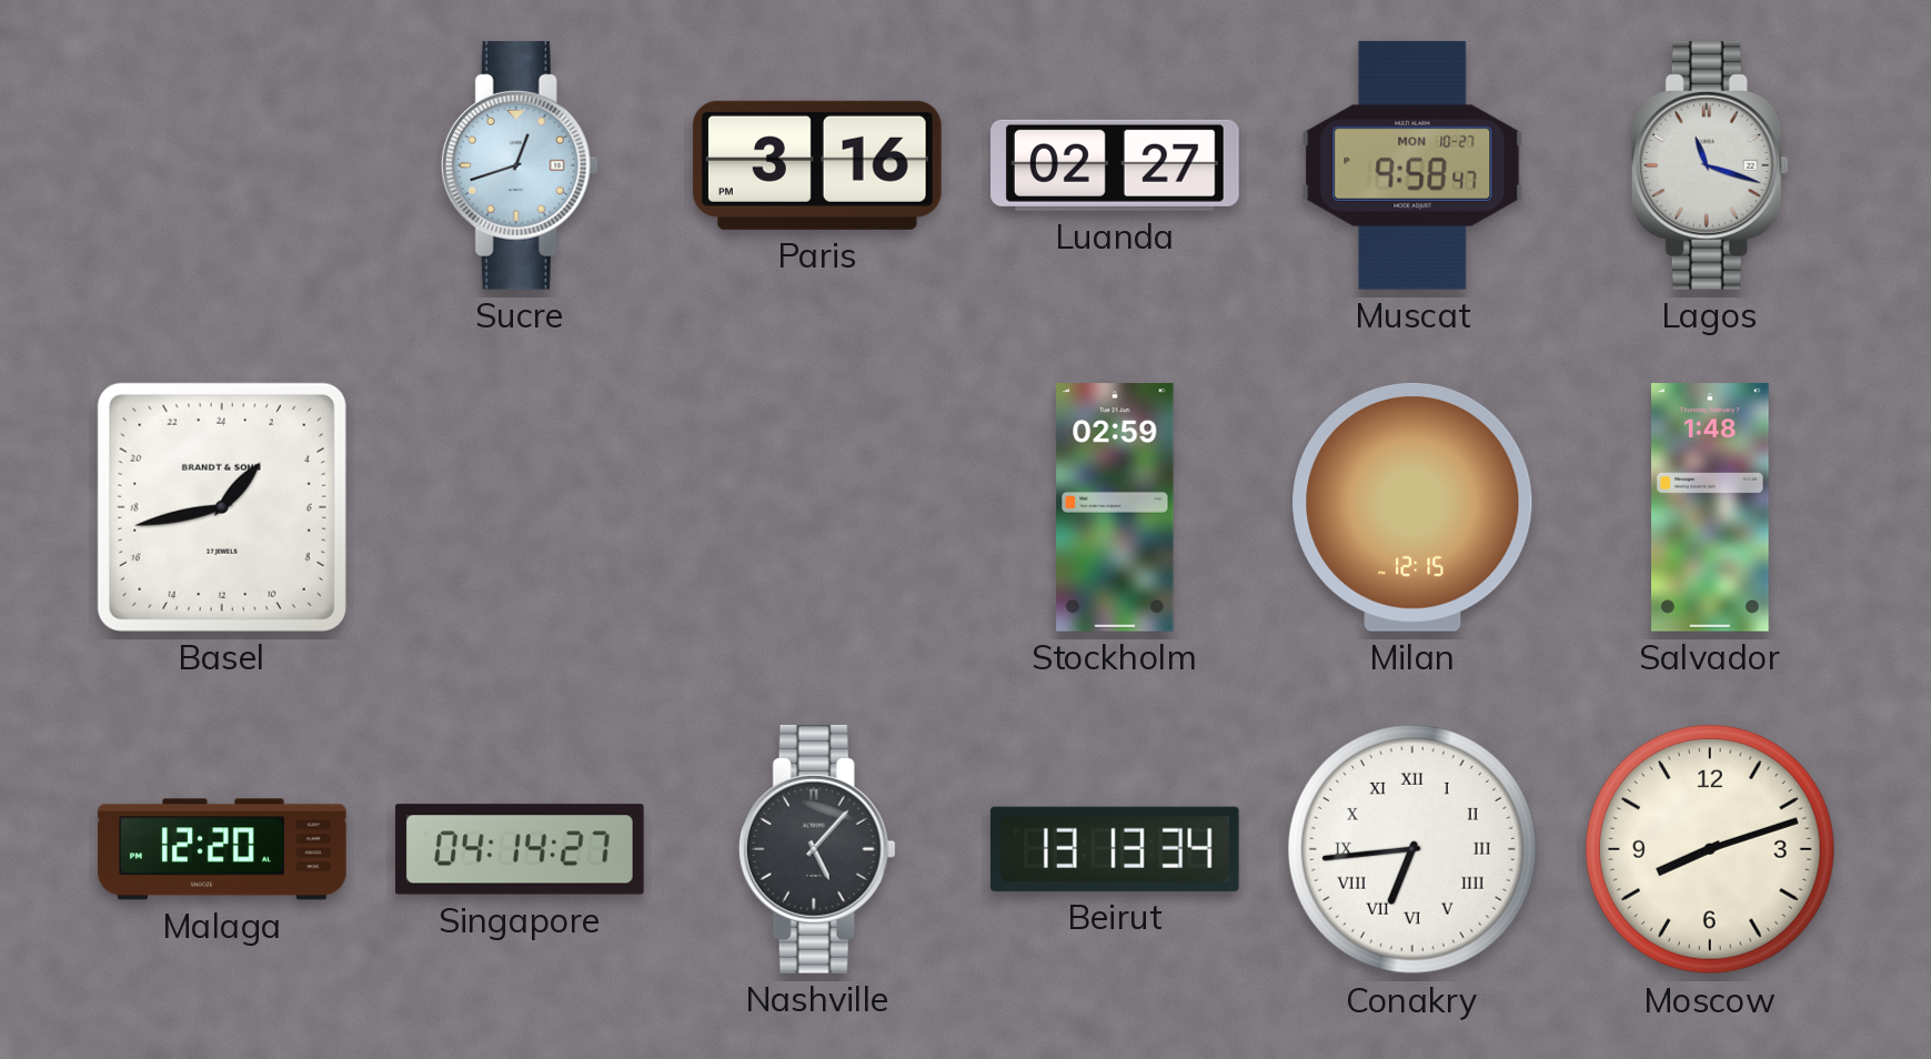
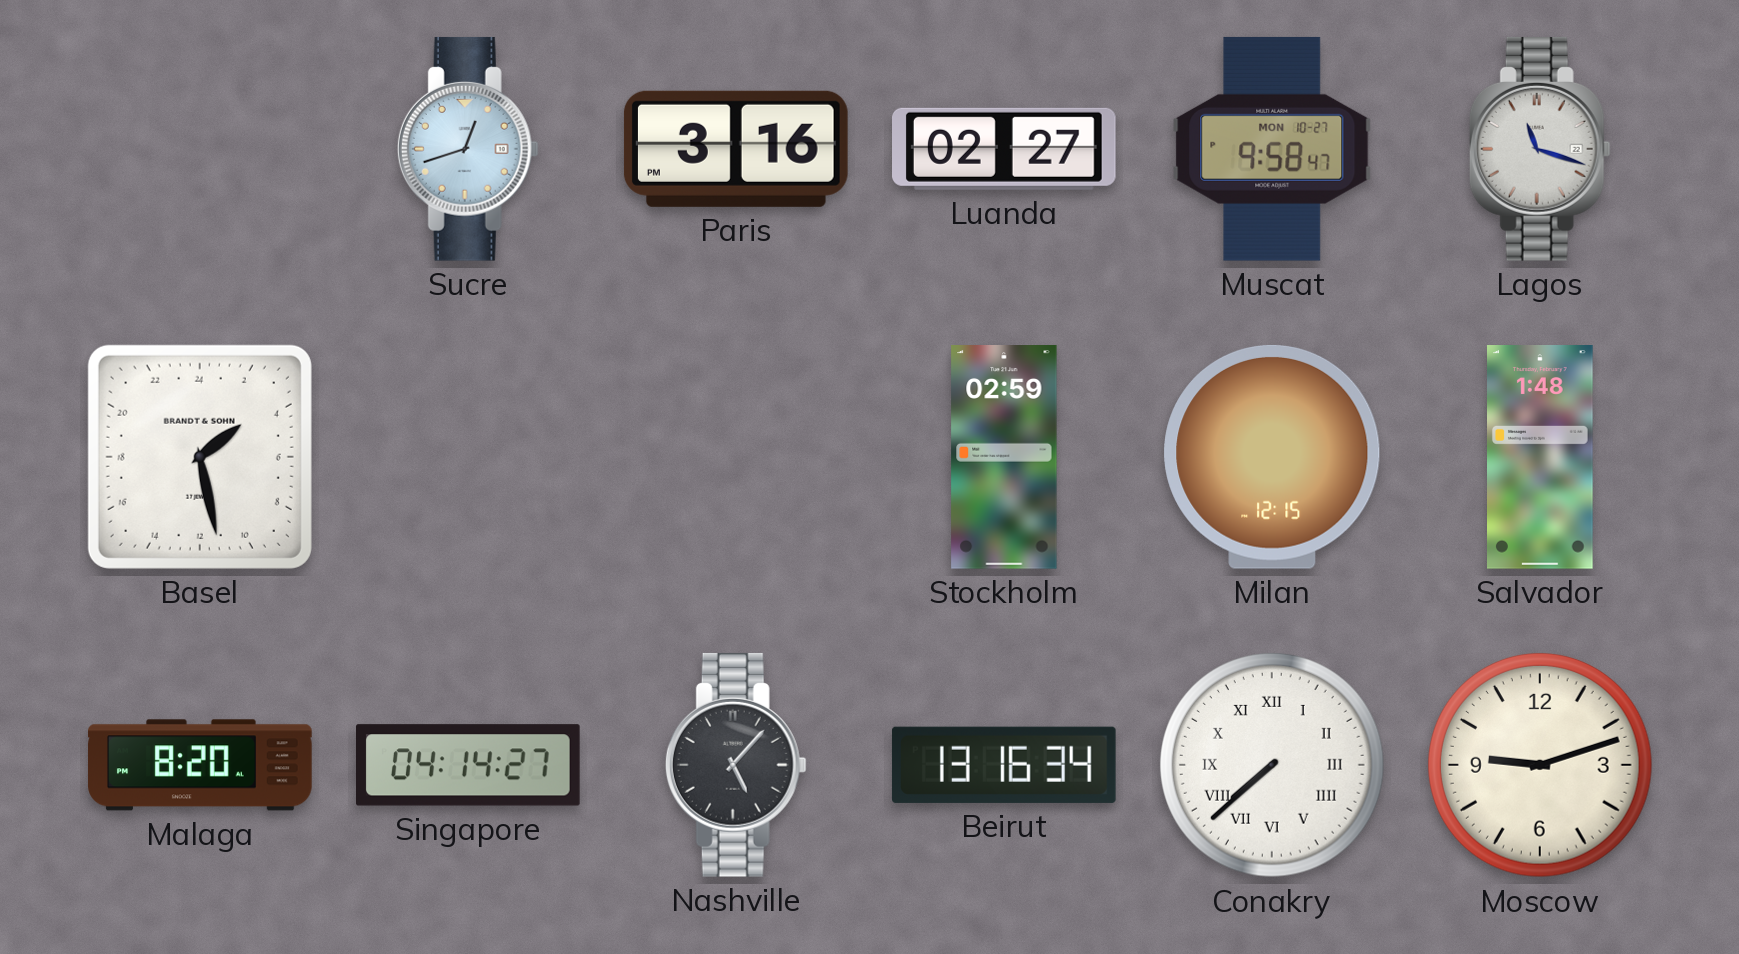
Basel: 2:43 -> 3:28 (200, 457)
Malaga: 12:20 -> 8:20 (200, 765)
Beirut: 13:13 -> 13:16 (1004, 765)
Conakry: 6:44 -> 7:38 (1272, 765)
Moscow: 8:12 -> 9:12 (1540, 765)
